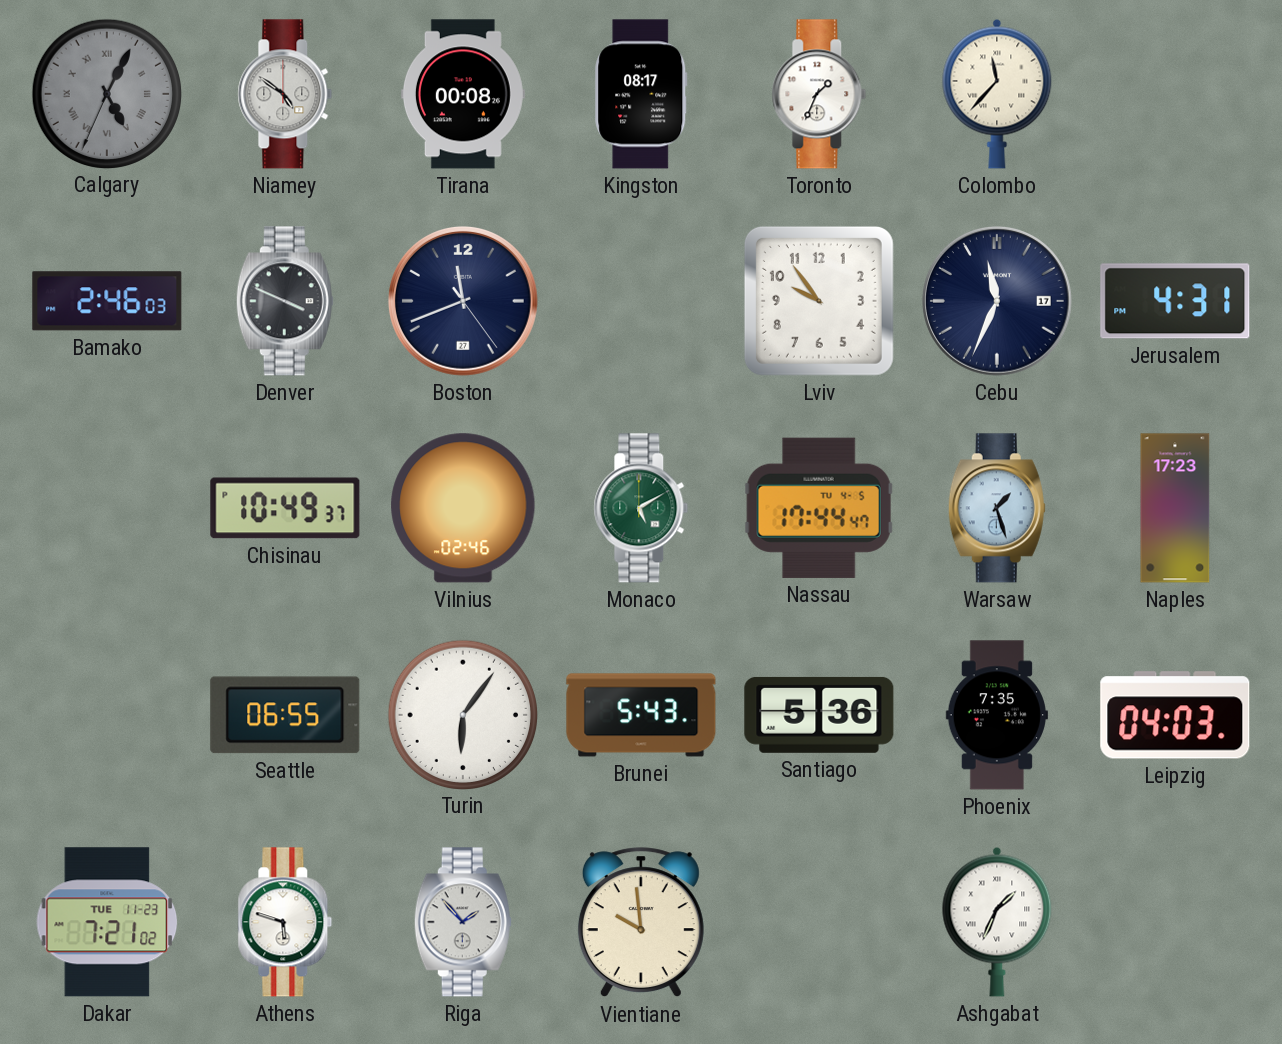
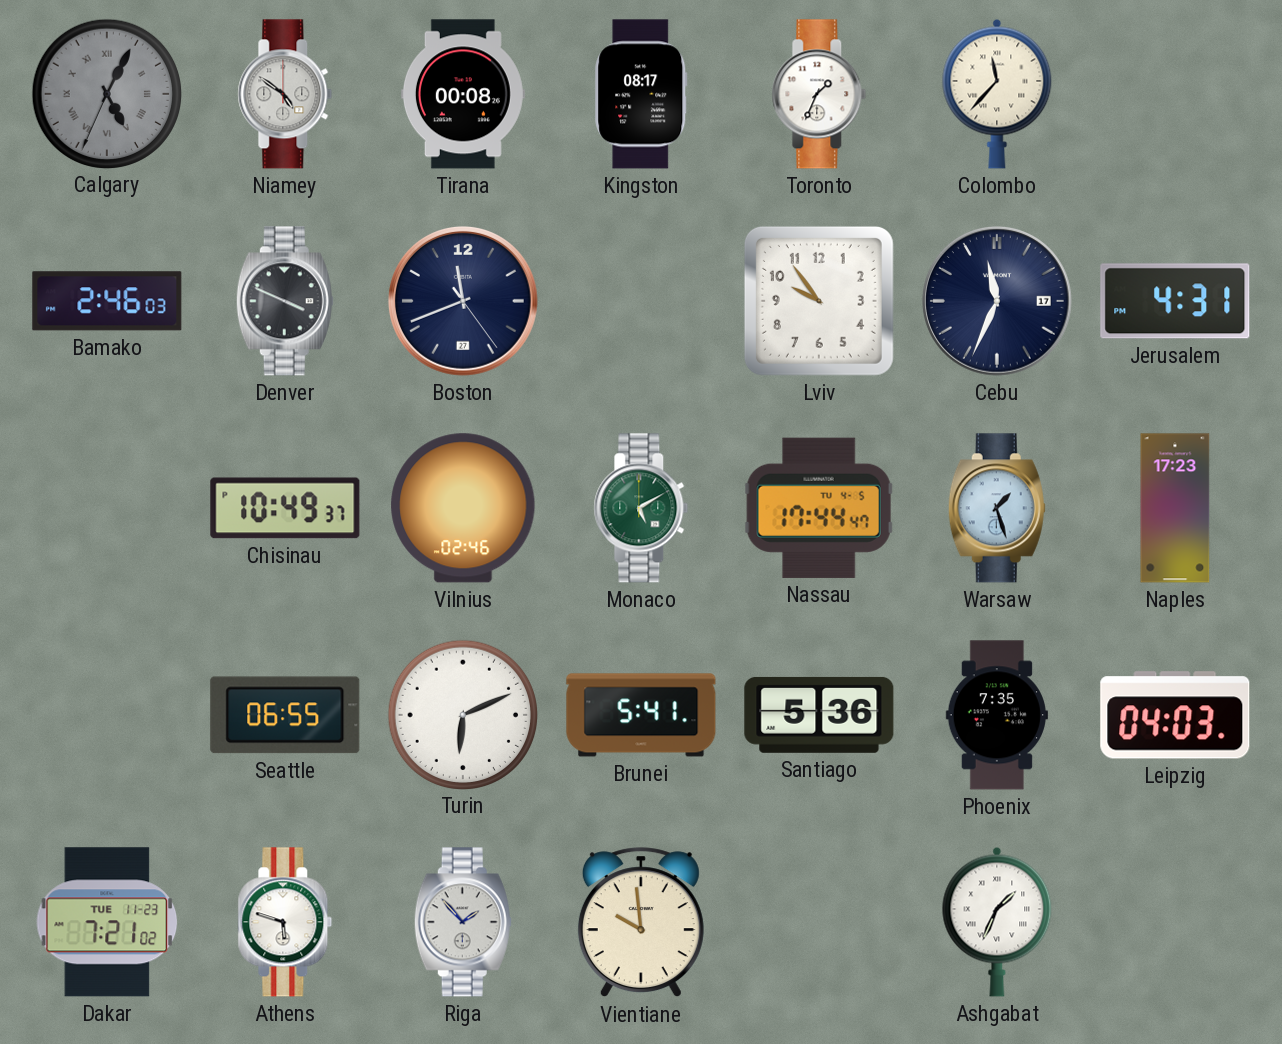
Turin: 6:06 -> 6:11 (462, 714)
Brunei: 5:43 -> 5:41 (641, 715)
